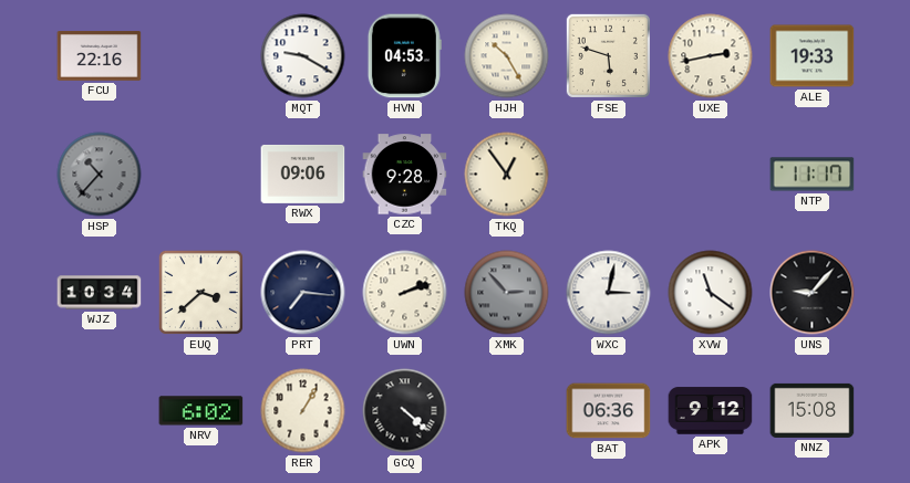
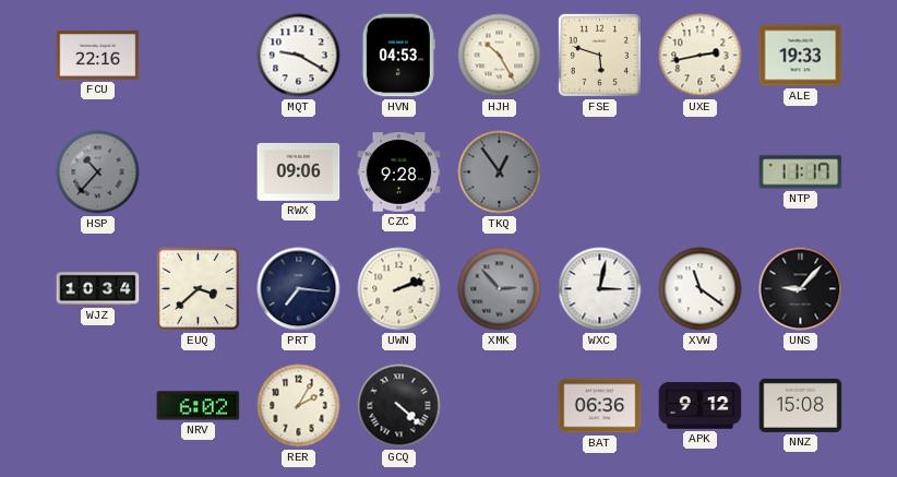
TKQ dial: cream -> grey (500, 172)
RER: 1:05 -> 2:05 (299, 406)
